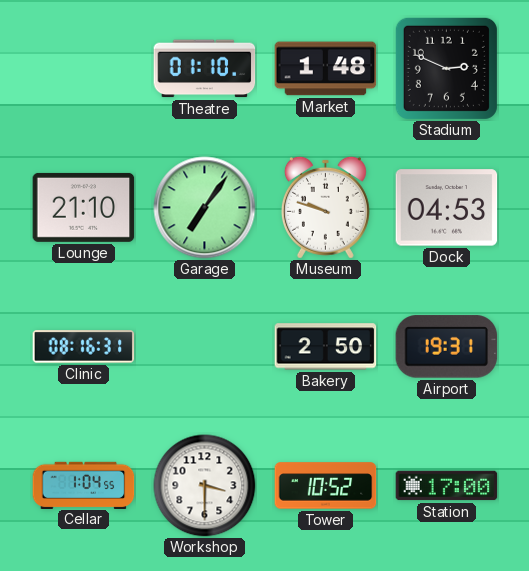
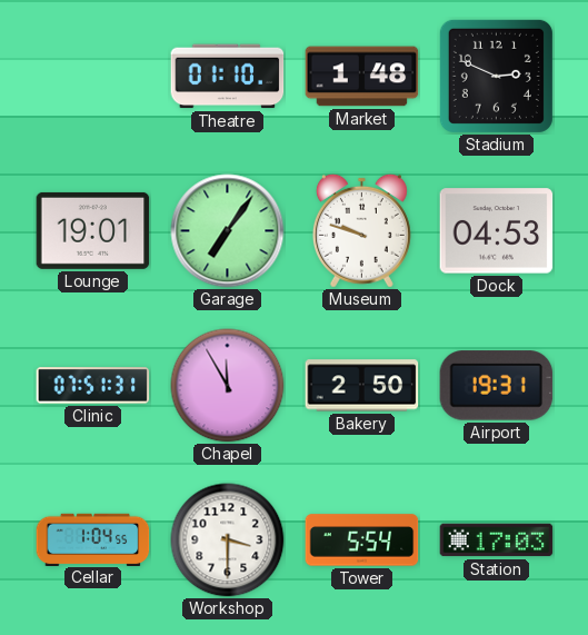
Lounge: 21:10 -> 19:01 (93, 230)
Clinic: 08:16 -> 07:51 (93, 386)
Chapel: none -> 11:55 (228, 386)
Tower: 10:52 -> 5:54 (362, 540)
Station: 17:00 -> 17:03 (497, 540)
